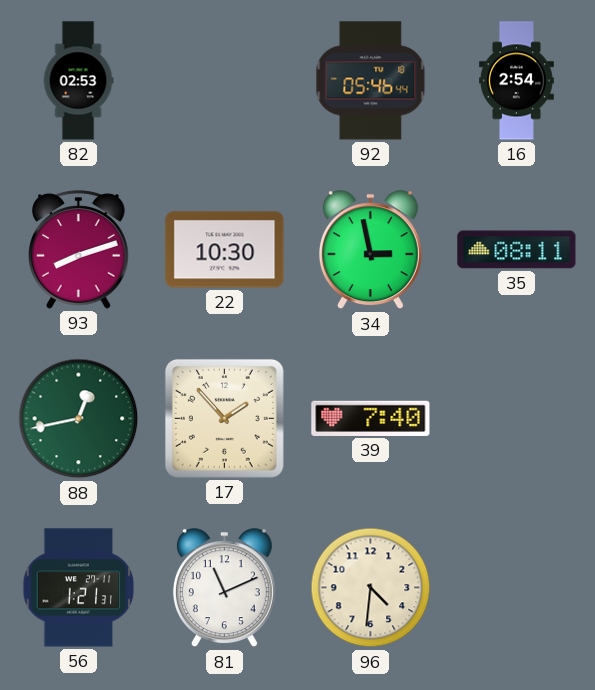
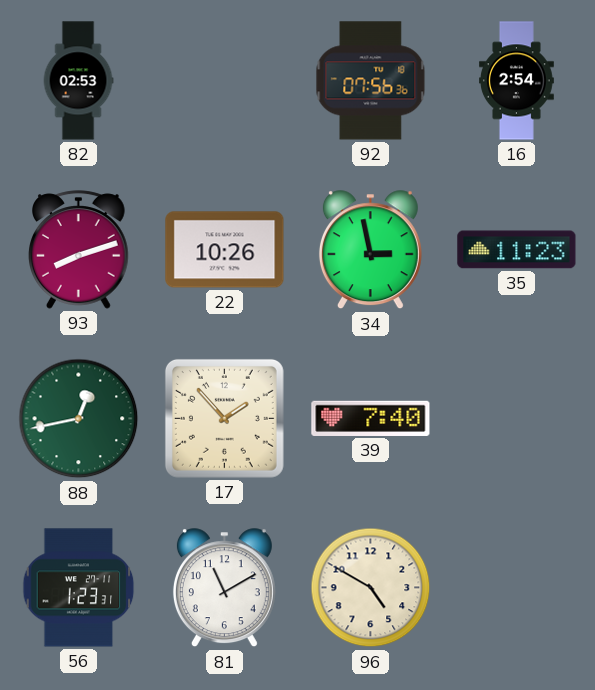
92: 05:46 -> 07:56 (371, 81)
22: 10:30 -> 10:26 (225, 250)
35: 08:11 -> 11:23 (517, 250)
56: 1:21 -> 1:23 (79, 588)
81: 11:11 -> 11:10 (224, 588)
96: 4:31 -> 4:50 (371, 588)
